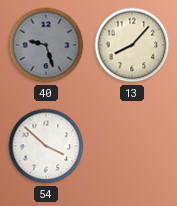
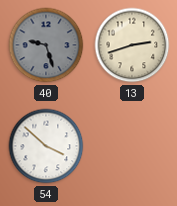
13: 8:07 -> 2:42 (132, 45)
